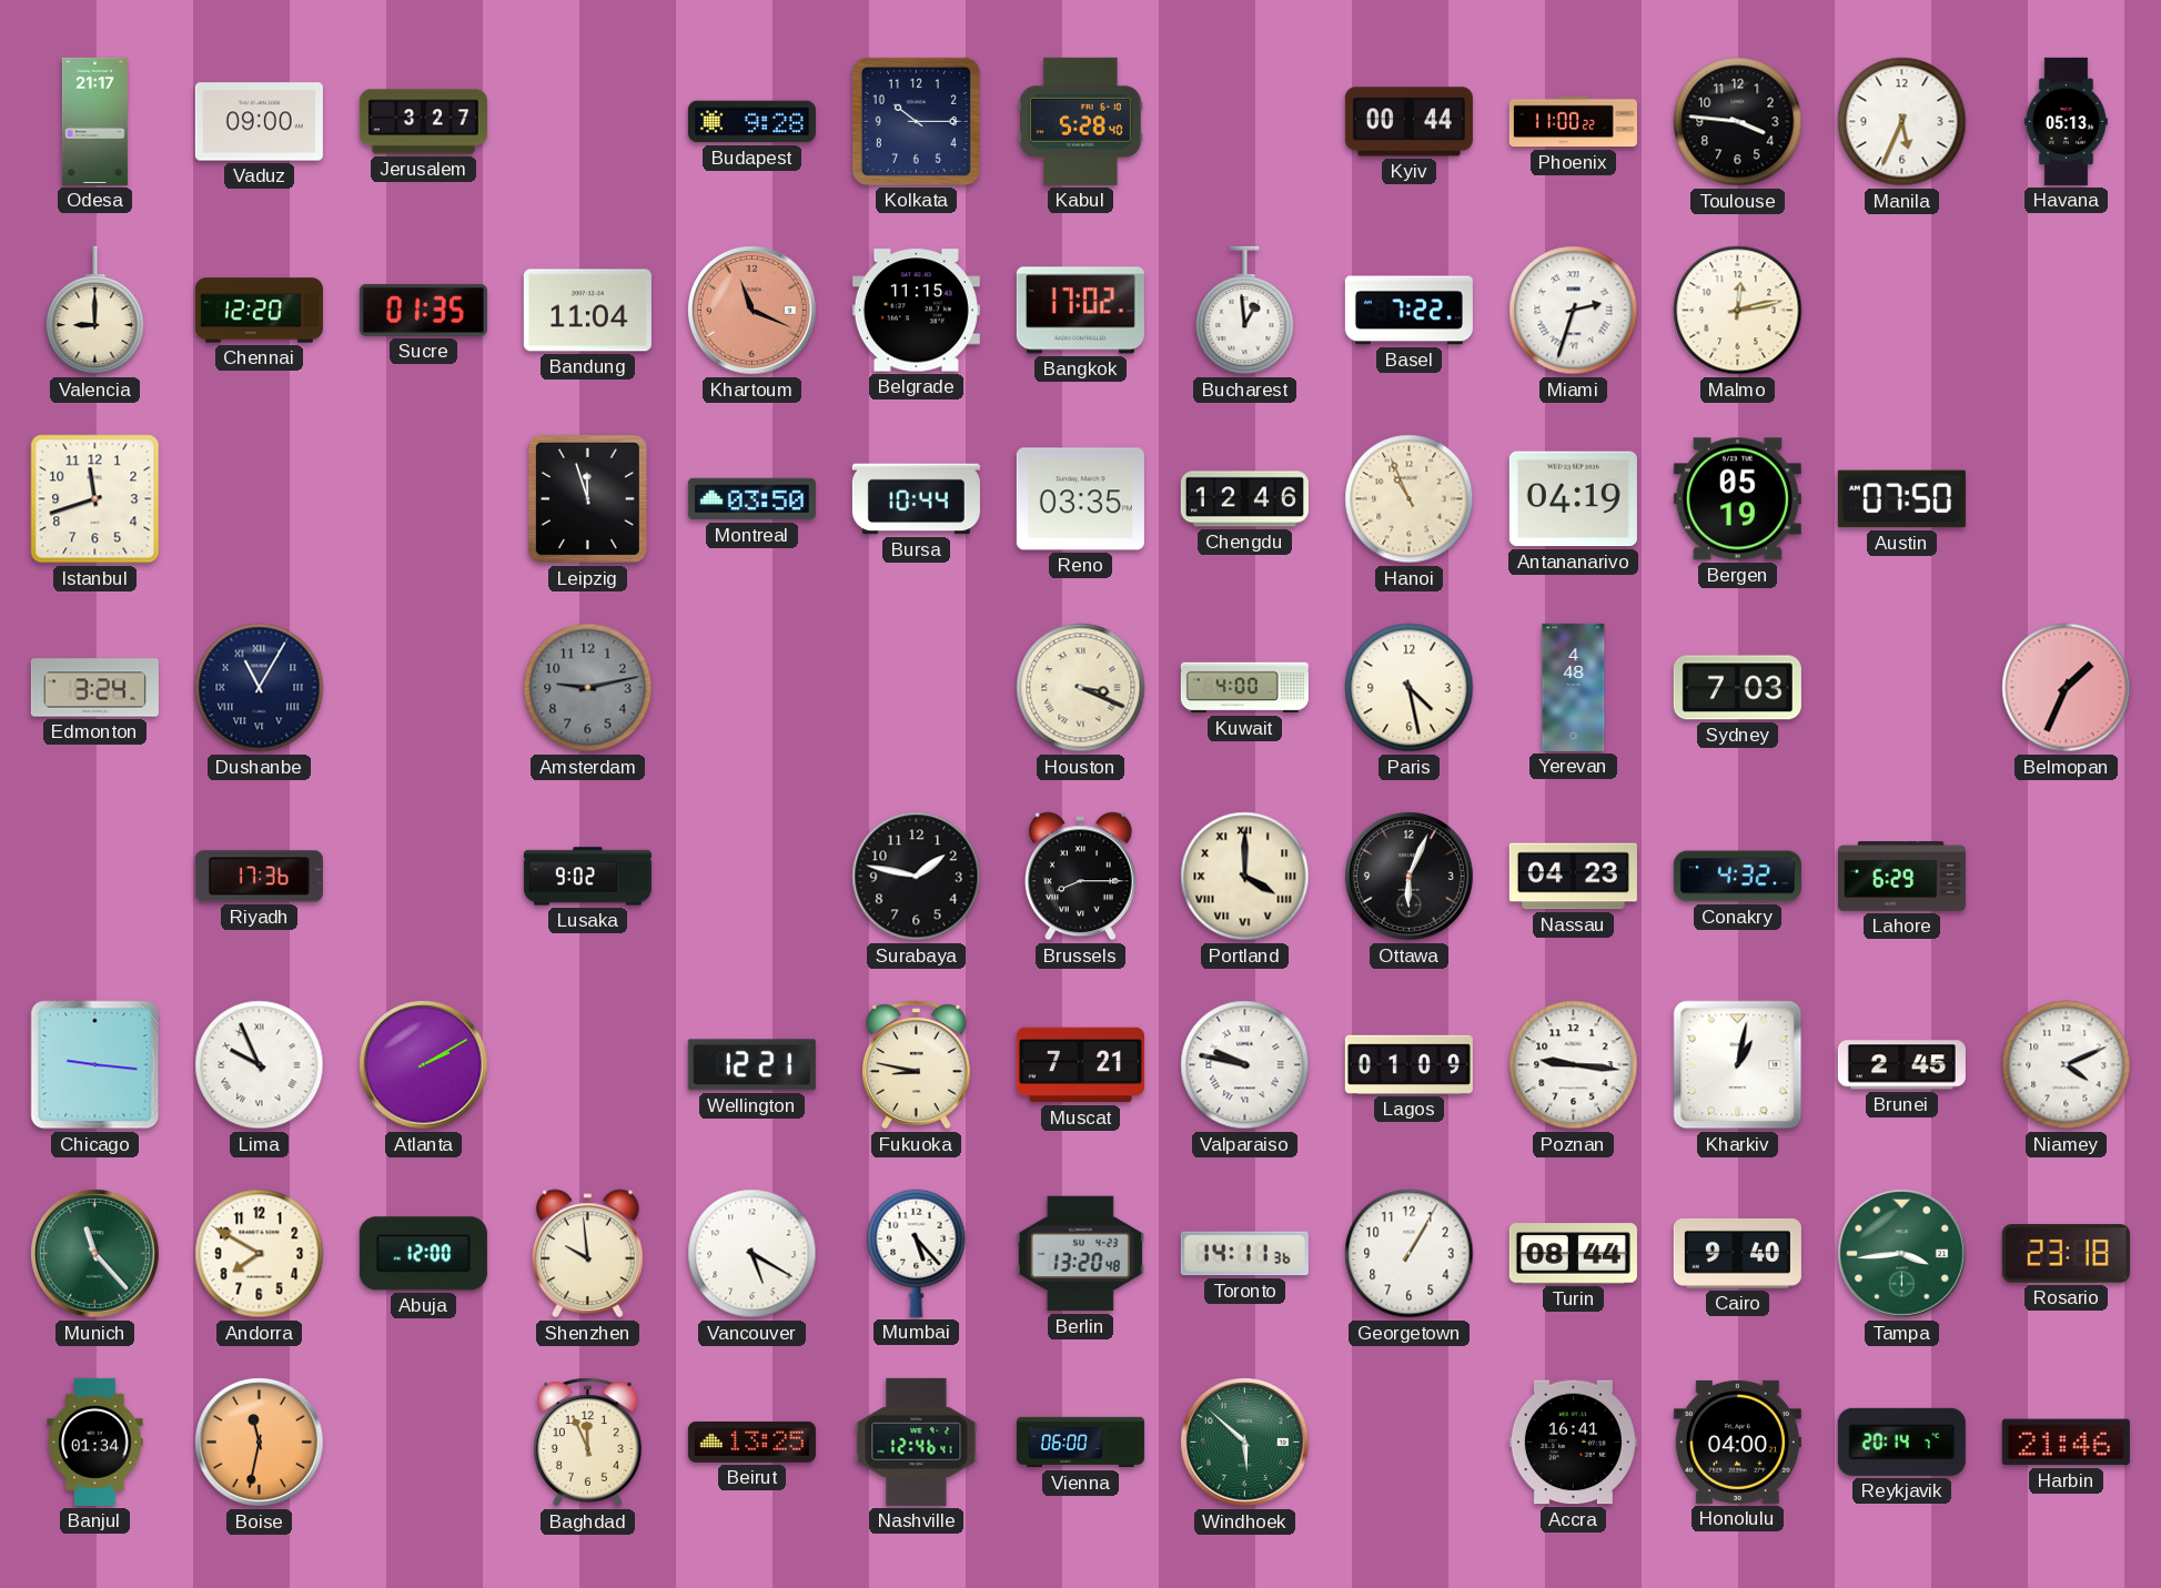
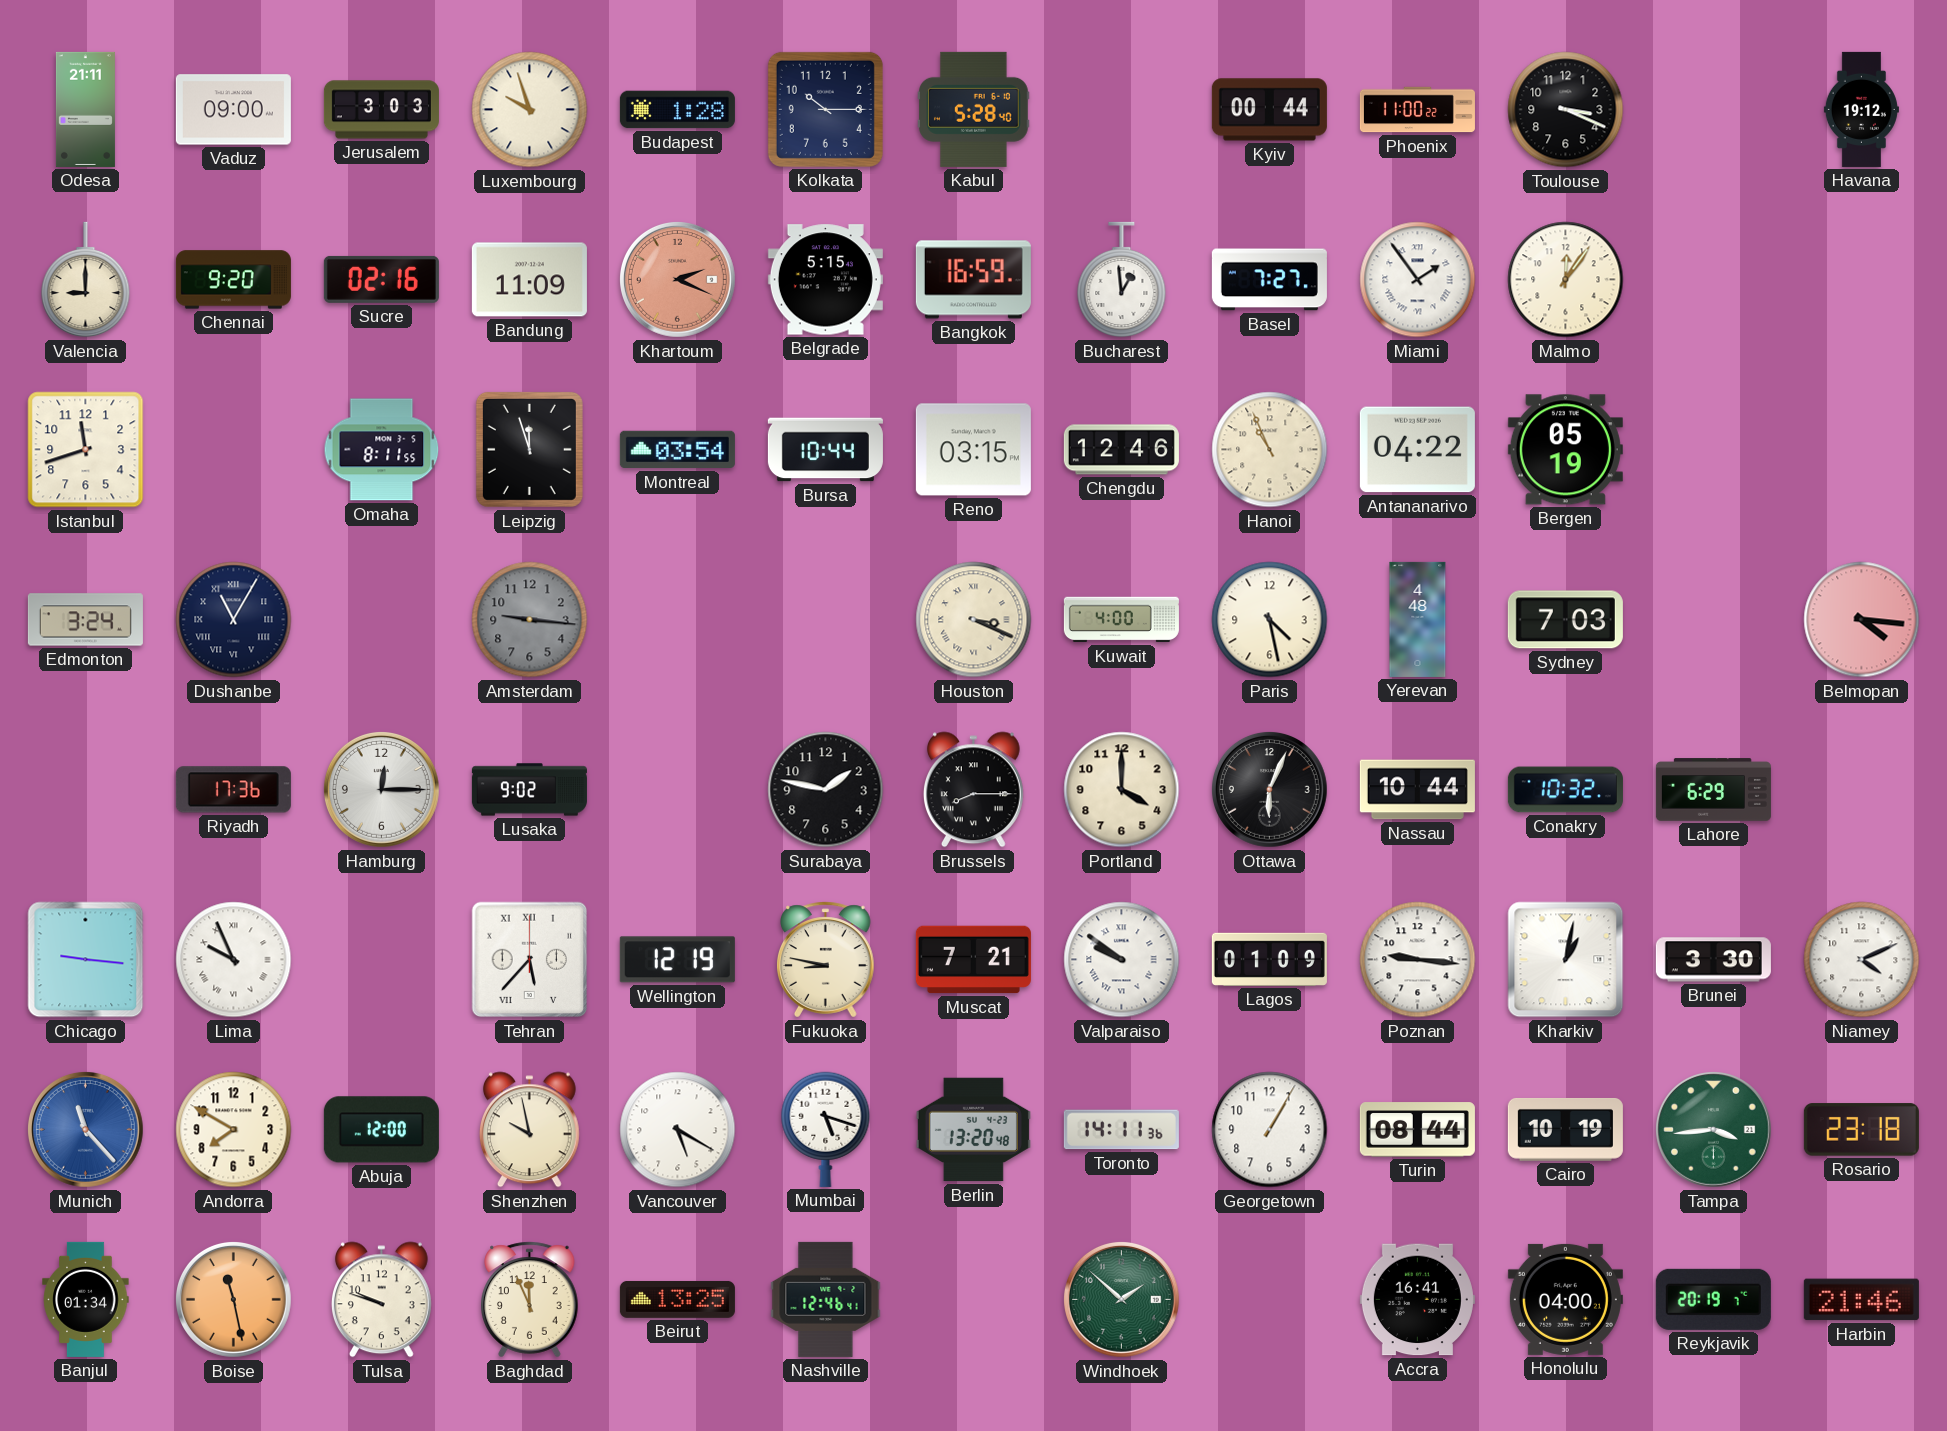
Odesa: 21:17 -> 21:11 (85, 109)
Jerusalem: 3:27 -> 3:03 (381, 110)
Luxembourg: none -> 9:57 (530, 110)
Budapest: 9:28 -> 1:28 (677, 110)
Toulouse: 3:46 -> 3:19 (1566, 110)
Manila: 5:34 -> none (1902, 122)
Havana: 05:13 -> 19:12 (1861, 109)
Chennai: 12:20 -> 9:20 (233, 280)
Sucre: 01:35 -> 02:16 (381, 279)
Bandung: 11:04 -> 11:09 (529, 280)
Khartoum: 11:19 -> 2:19 (677, 279)
Belgrade: 11:15 -> 5:15 (825, 280)
Bangkok: 17:02 -> 16:59 (973, 280)
Basel: 7:22 -> 7:27 (1269, 280)
Miami: 2:33 -> 1:54 (1418, 280)
Malmo: 12:13 -> 12:06 (1566, 280)
Omaha: none -> 8:11 (382, 450)
Montreal: 03:50 -> 03:54 (677, 450)
Reno: 03:35 -> 03:15 (973, 450)
Antananarivo: 04:19 -> 04:22 (1417, 450)
Austin: 07:50 -> none (1901, 499)
Amsterdam: 9:13 -> 9:16 (530, 620)
Belmopan: 1:34 -> 4:16 (1862, 620)
Hamburg: none -> 12:15 (381, 789)
Portland numerals: Roman -> Arabic (1122, 790)
Nassau: 04:23 -> 10:44 (1417, 790)
Conakry: 4:32 -> 10:32 (1565, 790)
Atlanta: 2:10 -> none (423, 1064)
Tehran: none -> 5:37 (530, 960)
Wellington: 12:21 -> 12:19 (677, 960)
Valparaiso: 9:47 -> 9:51 (1122, 960)
Brunei: 2:45 -> 3:30 (1713, 960)
Munich dial: green -> blue (85, 1129)
Shenzhen: 9:59 -> 9:58 (529, 1130)
Mumbai: 5:23 -> 5:18 (826, 1129)
Cairo: 9:40 -> 10:19 (1565, 1129)
Boise: 11:32 -> 11:28 (233, 1299)
Tulsa: none -> 9:48 (381, 1300)
Vienna: 06:00 -> none (1080, 1443)
Windhoek: 5:52 -> 1:52 (1121, 1299)
Reykjavik: 20:14 -> 20:19 (1713, 1299)
